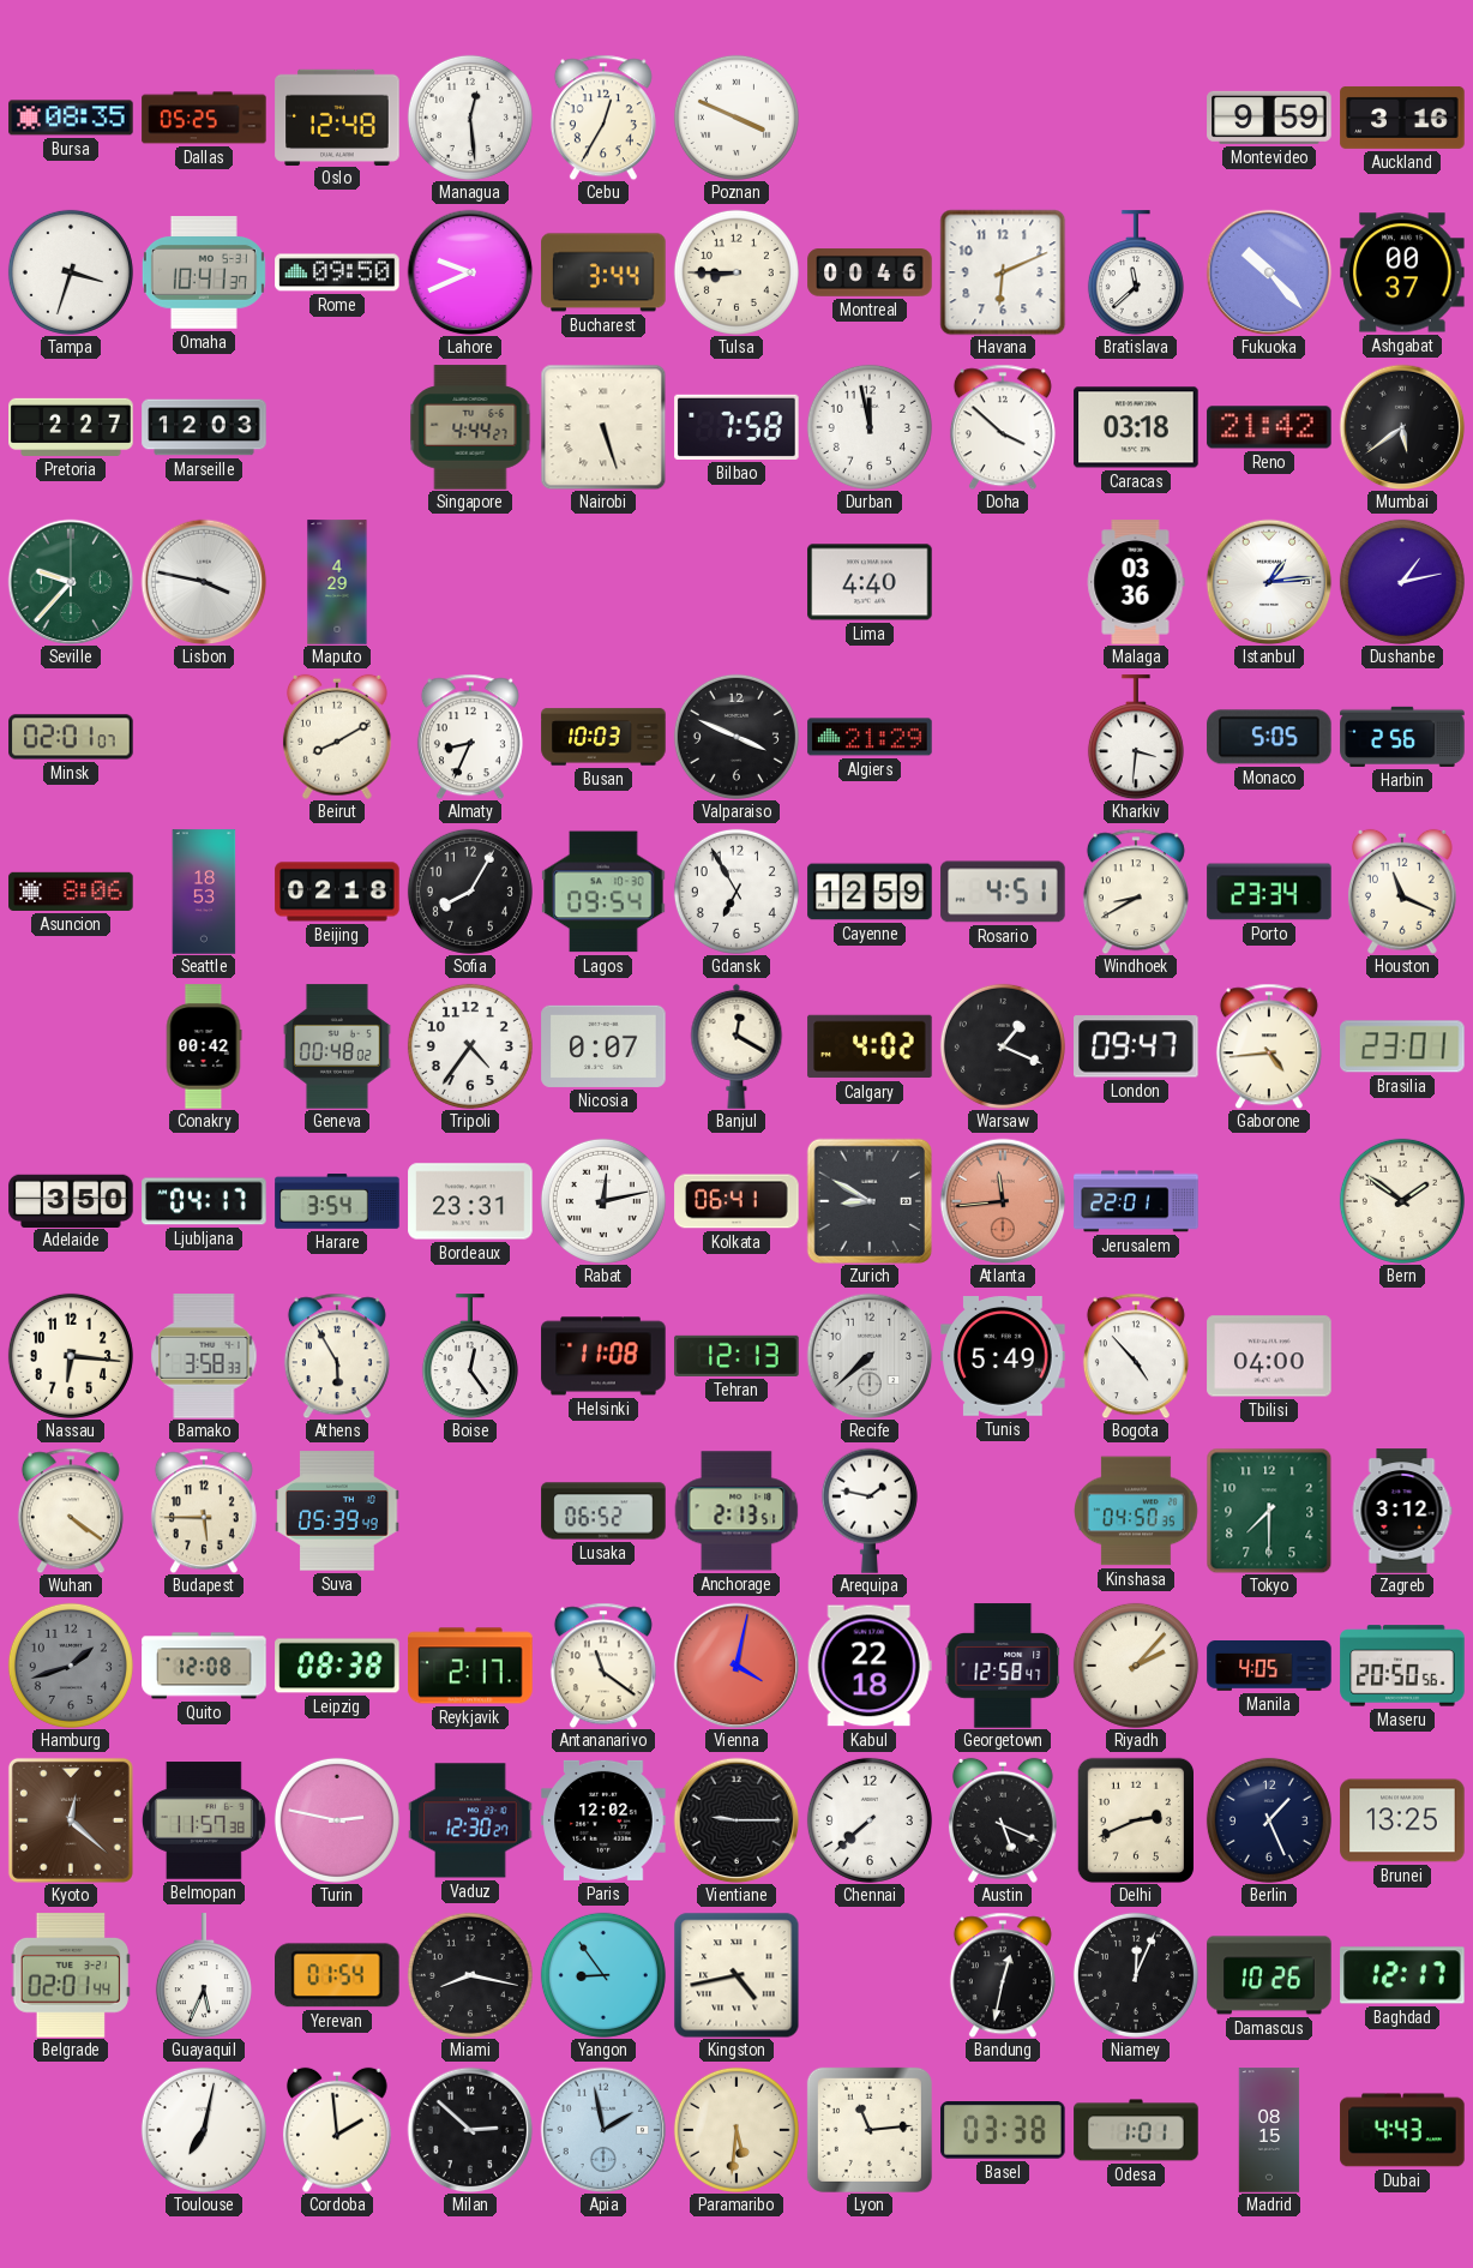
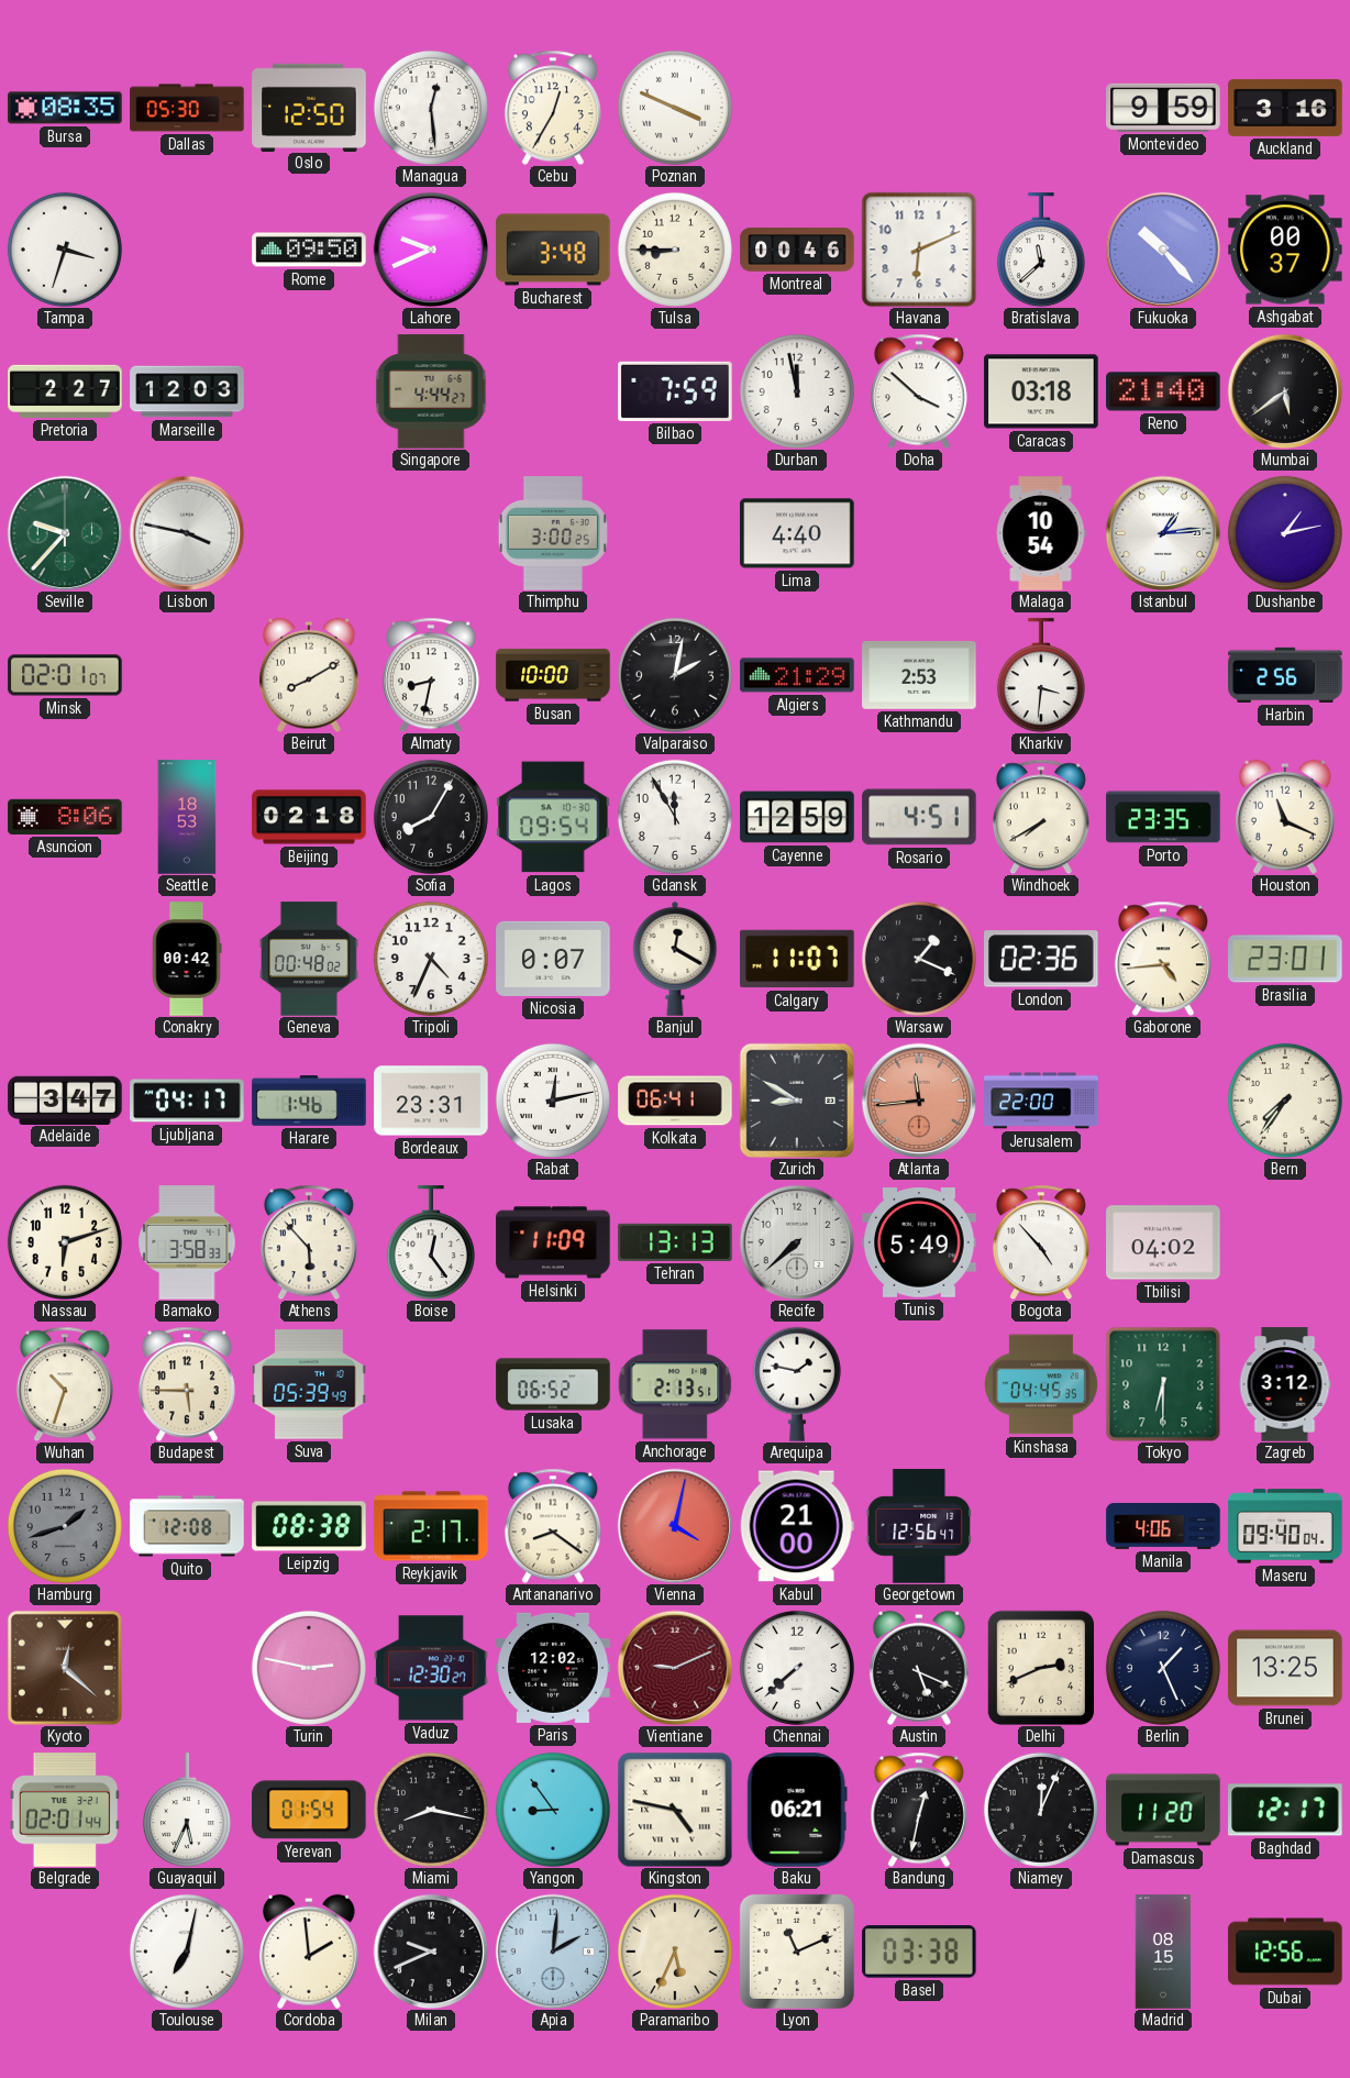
Dallas: 05:25 -> 05:30 (187, 108)
Oslo: 12:48 -> 12:50 (309, 107)
Omaha: 10:41 -> none (204, 272)
Bucharest: 3:44 -> 3:48 (553, 250)
Nairobi: 5:27 -> none (603, 427)
Bilbao: 7:58 -> 7:59 (675, 391)
Reno: 21:42 -> 21:40 (1163, 391)
Maputo: 4:29 -> none (337, 582)
Thimphu: none -> 3:00 (553, 533)
Malaga: 03:36 -> 10:54 (1041, 533)
Almaty: 8:34 -> 8:32 (431, 675)
Busan: 10:03 -> 10:00 (553, 675)
Valparaiso: 3:49 -> 2:02 (675, 675)
Kathmandu: none -> 2:53 (919, 675)
Monaco: 5:05 -> none (1269, 737)
Gdansk: 6:55 -> 11:55 (675, 817)
Windhoek: 8:40 -> 7:40 (1041, 817)
Porto: 23:34 -> 23:35 (1163, 817)
Tripoli: 4:36 -> 4:34 (431, 959)
Calgary: 4:02 -> 11:07 (797, 959)
London: 09:47 -> 02:36 (1041, 959)
Adelaide: 3:50 -> 3:47 (65, 1099)
Harare: 3:54 -> 1:46 (309, 1101)
Jerusalem: 22:01 -> 22:00 (1041, 1101)
Bern: 1:51 -> 7:36 (1285, 1101)
Nassau: 6:16 -> 6:12 (65, 1242)
Athens: 5:55 -> 5:53 (309, 1242)
Helsinki: 11:08 -> 11:09 (553, 1242)
Tehran: 12:13 -> 13:13 (675, 1242)
Tbilisi: 04:00 -> 04:02 (1163, 1242)
Wuhan: 4:21 -> 10:33 (65, 1384)
Kinshasa: 04:50 -> 04:45 (1042, 1384)
Tokyo: 7:30 -> 6:30 (1163, 1384)
Antananarivo: 11:21 -> 8:21 (553, 1526)
Kabul: 22:18 -> 21:00 (797, 1526)
Georgetown: 12:58 -> 12:56 (919, 1526)
Riyadh: 2:07 -> none (1136, 1666)
Manila: 4:05 -> 4:06 (1163, 1527)
Maseru: 20:50 -> 09:40 (1285, 1526)
Belmopan: 11:57 -> none (204, 1820)
Vientiane: 9:15 -> 9:11 (675, 1668)
Vientiane dial: black -> burgundy (675, 1668)
Kingston: 4:43 -> 4:47 (675, 1810)
Baku: none -> 06:21 (797, 1810)
Damascus: 10:26 -> 11:20 (1163, 1810)
Milan: 2:52 -> 9:41 (431, 1952)
Apia: 1:58 -> 2:01 (553, 1952)
Paramaribo: 5:31 -> 5:34 (675, 1952)
Lyon: 11:14 -> 11:11 (797, 1952)
Odesa: 1:01 -> none (1136, 2130)
Dubai: 4:43 -> 12:56 (1285, 1952)
